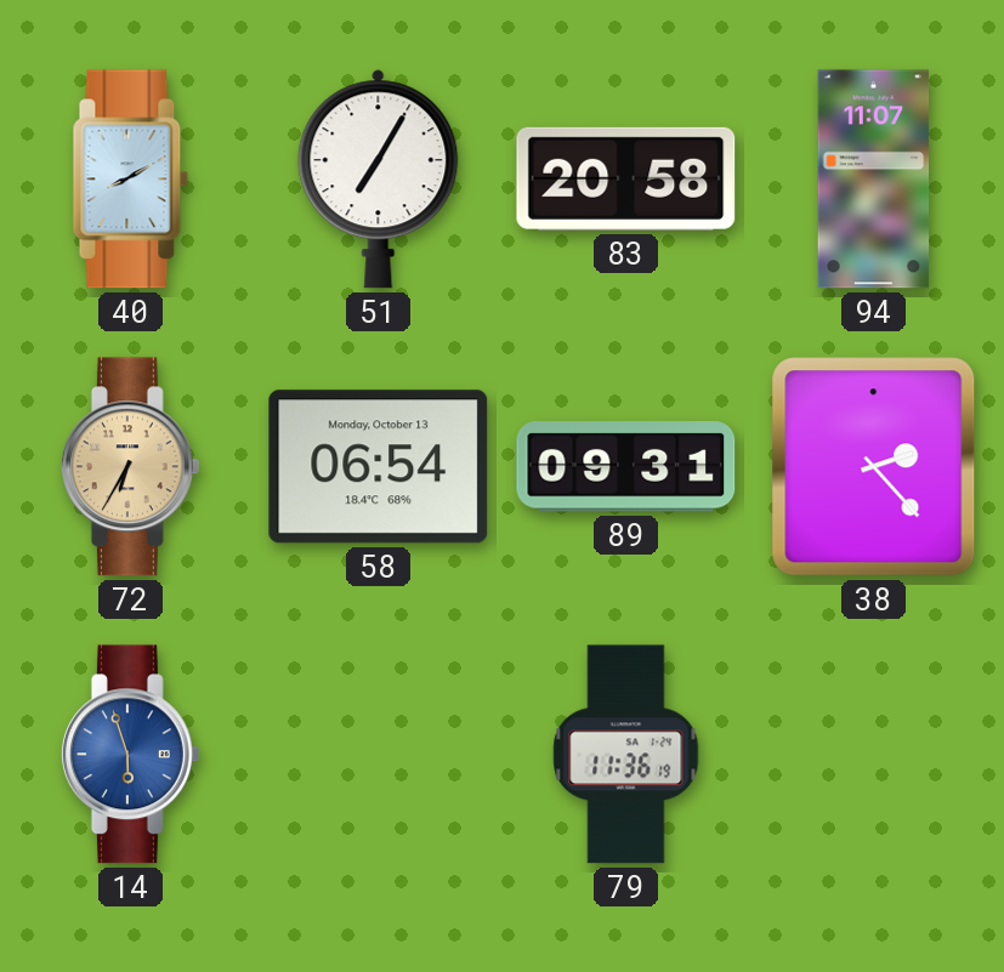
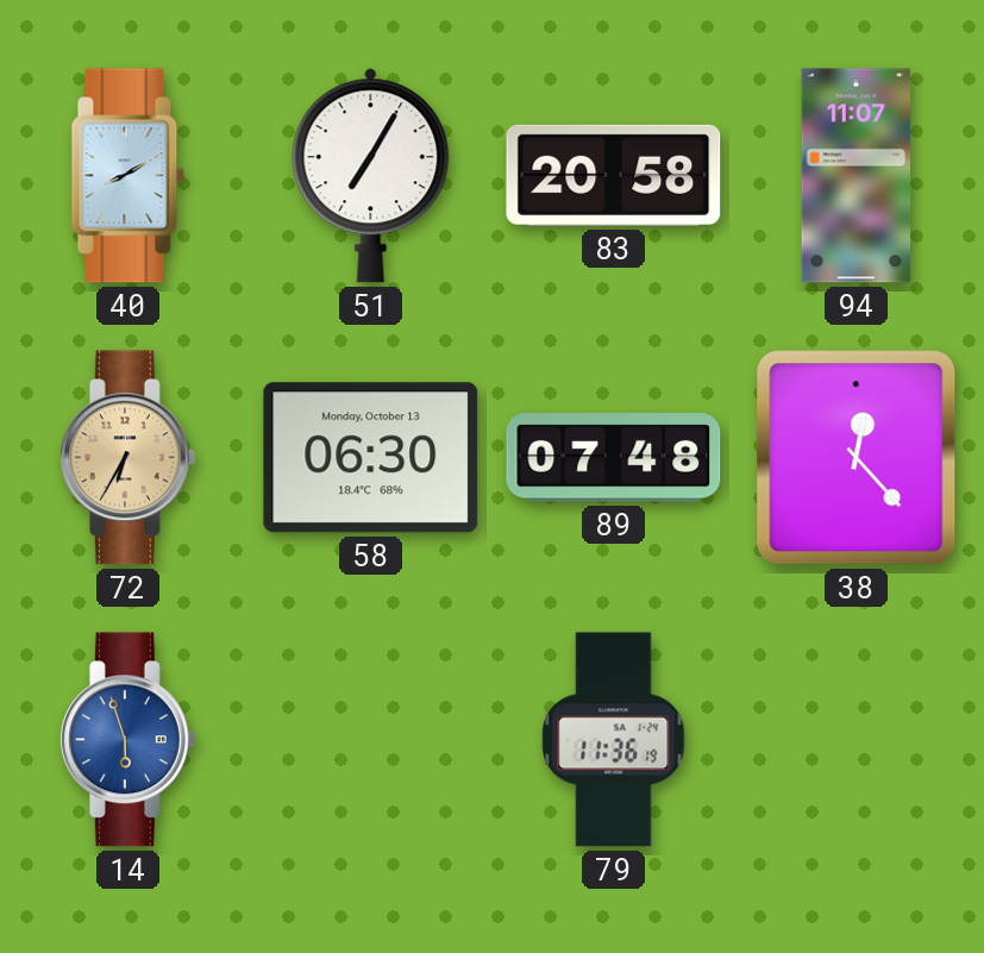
58: 06:54 -> 06:30 (371, 458)
89: 09:31 -> 07:48 (614, 458)
38: 2:23 -> 12:23 (857, 458)
